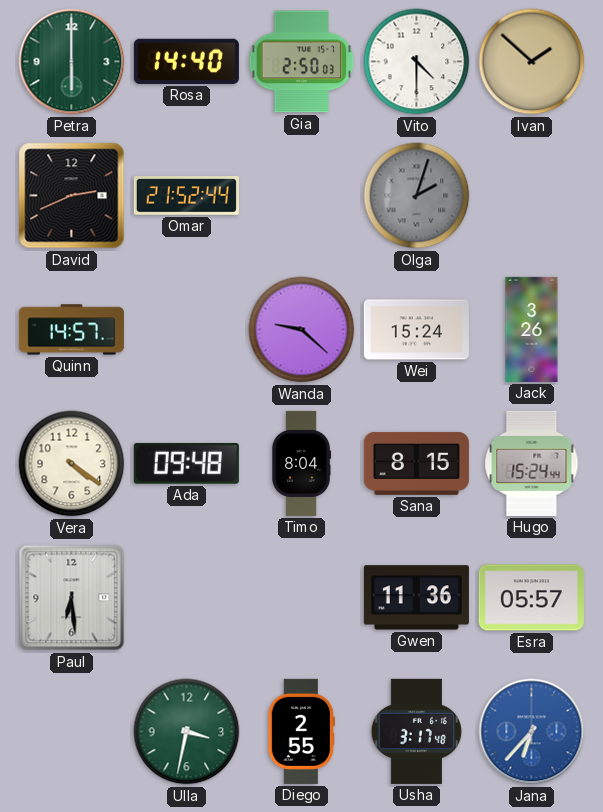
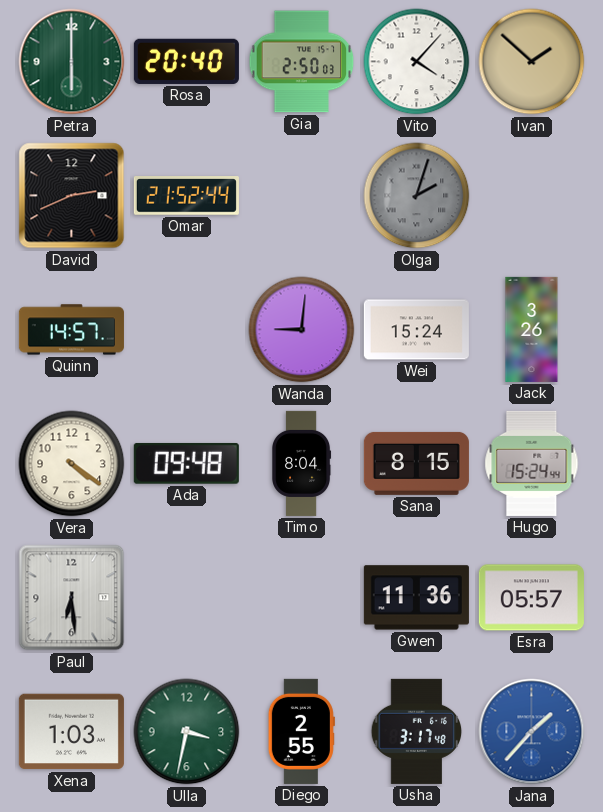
Rosa: 14:40 -> 20:40 (186, 61)
Vito: 4:30 -> 4:07 (417, 62)
Wanda: 9:22 -> 9:01 (302, 330)
Xena: none -> 1:03 (71, 732)
Jana: 6:37 -> 1:37 (532, 732)
